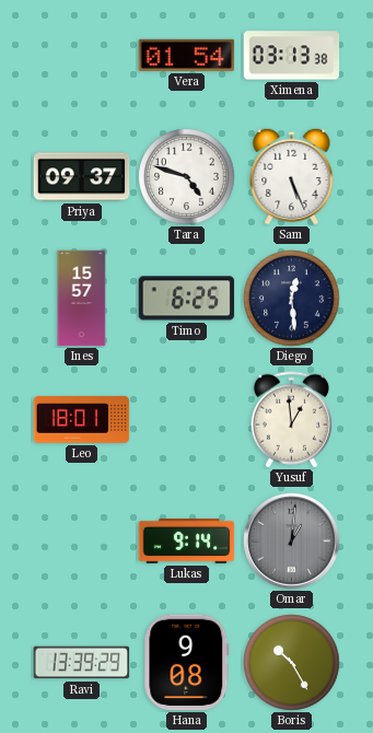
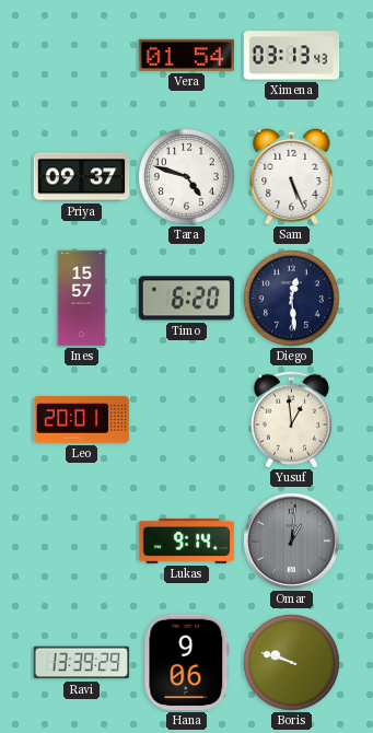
Ximena: 03:13:38 -> 03:13:43 (292, 56)
Timo: 6:25 -> 6:20 (187, 299)
Leo: 18:01 -> 20:01 (82, 420)
Hana: 9:08 -> 9:06 (187, 663)
Boris: 10:25 -> 9:48 (292, 663)
